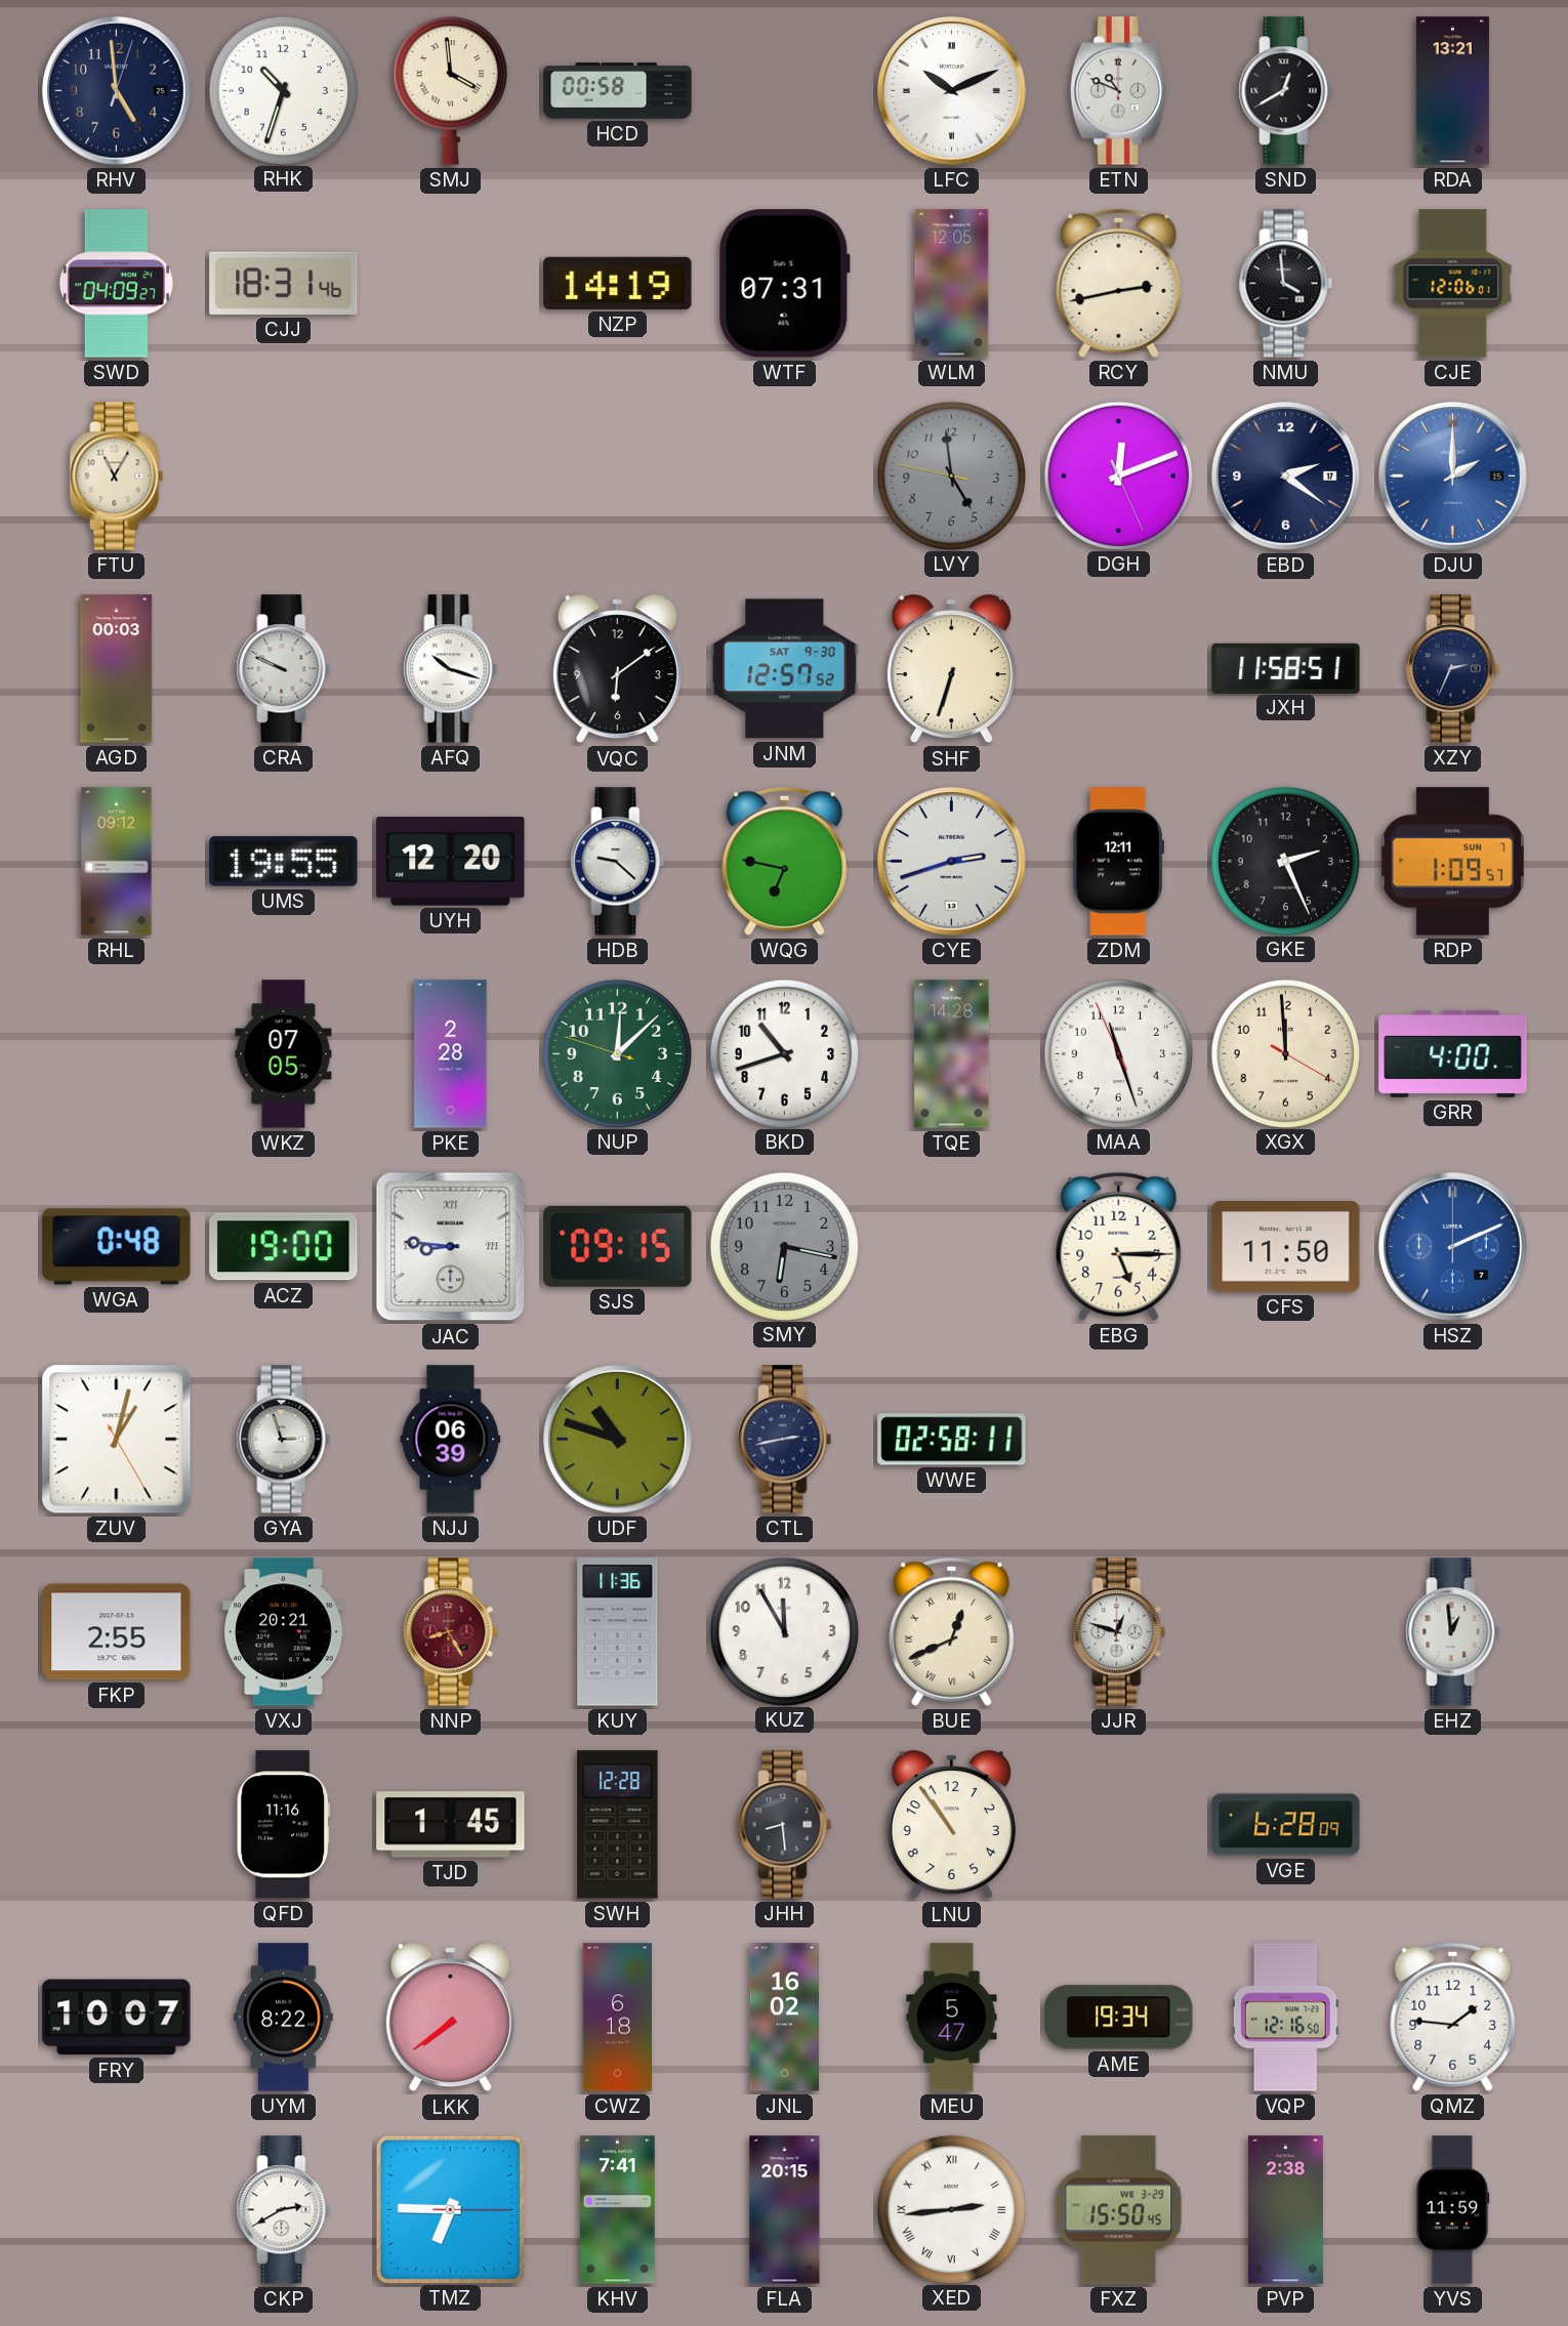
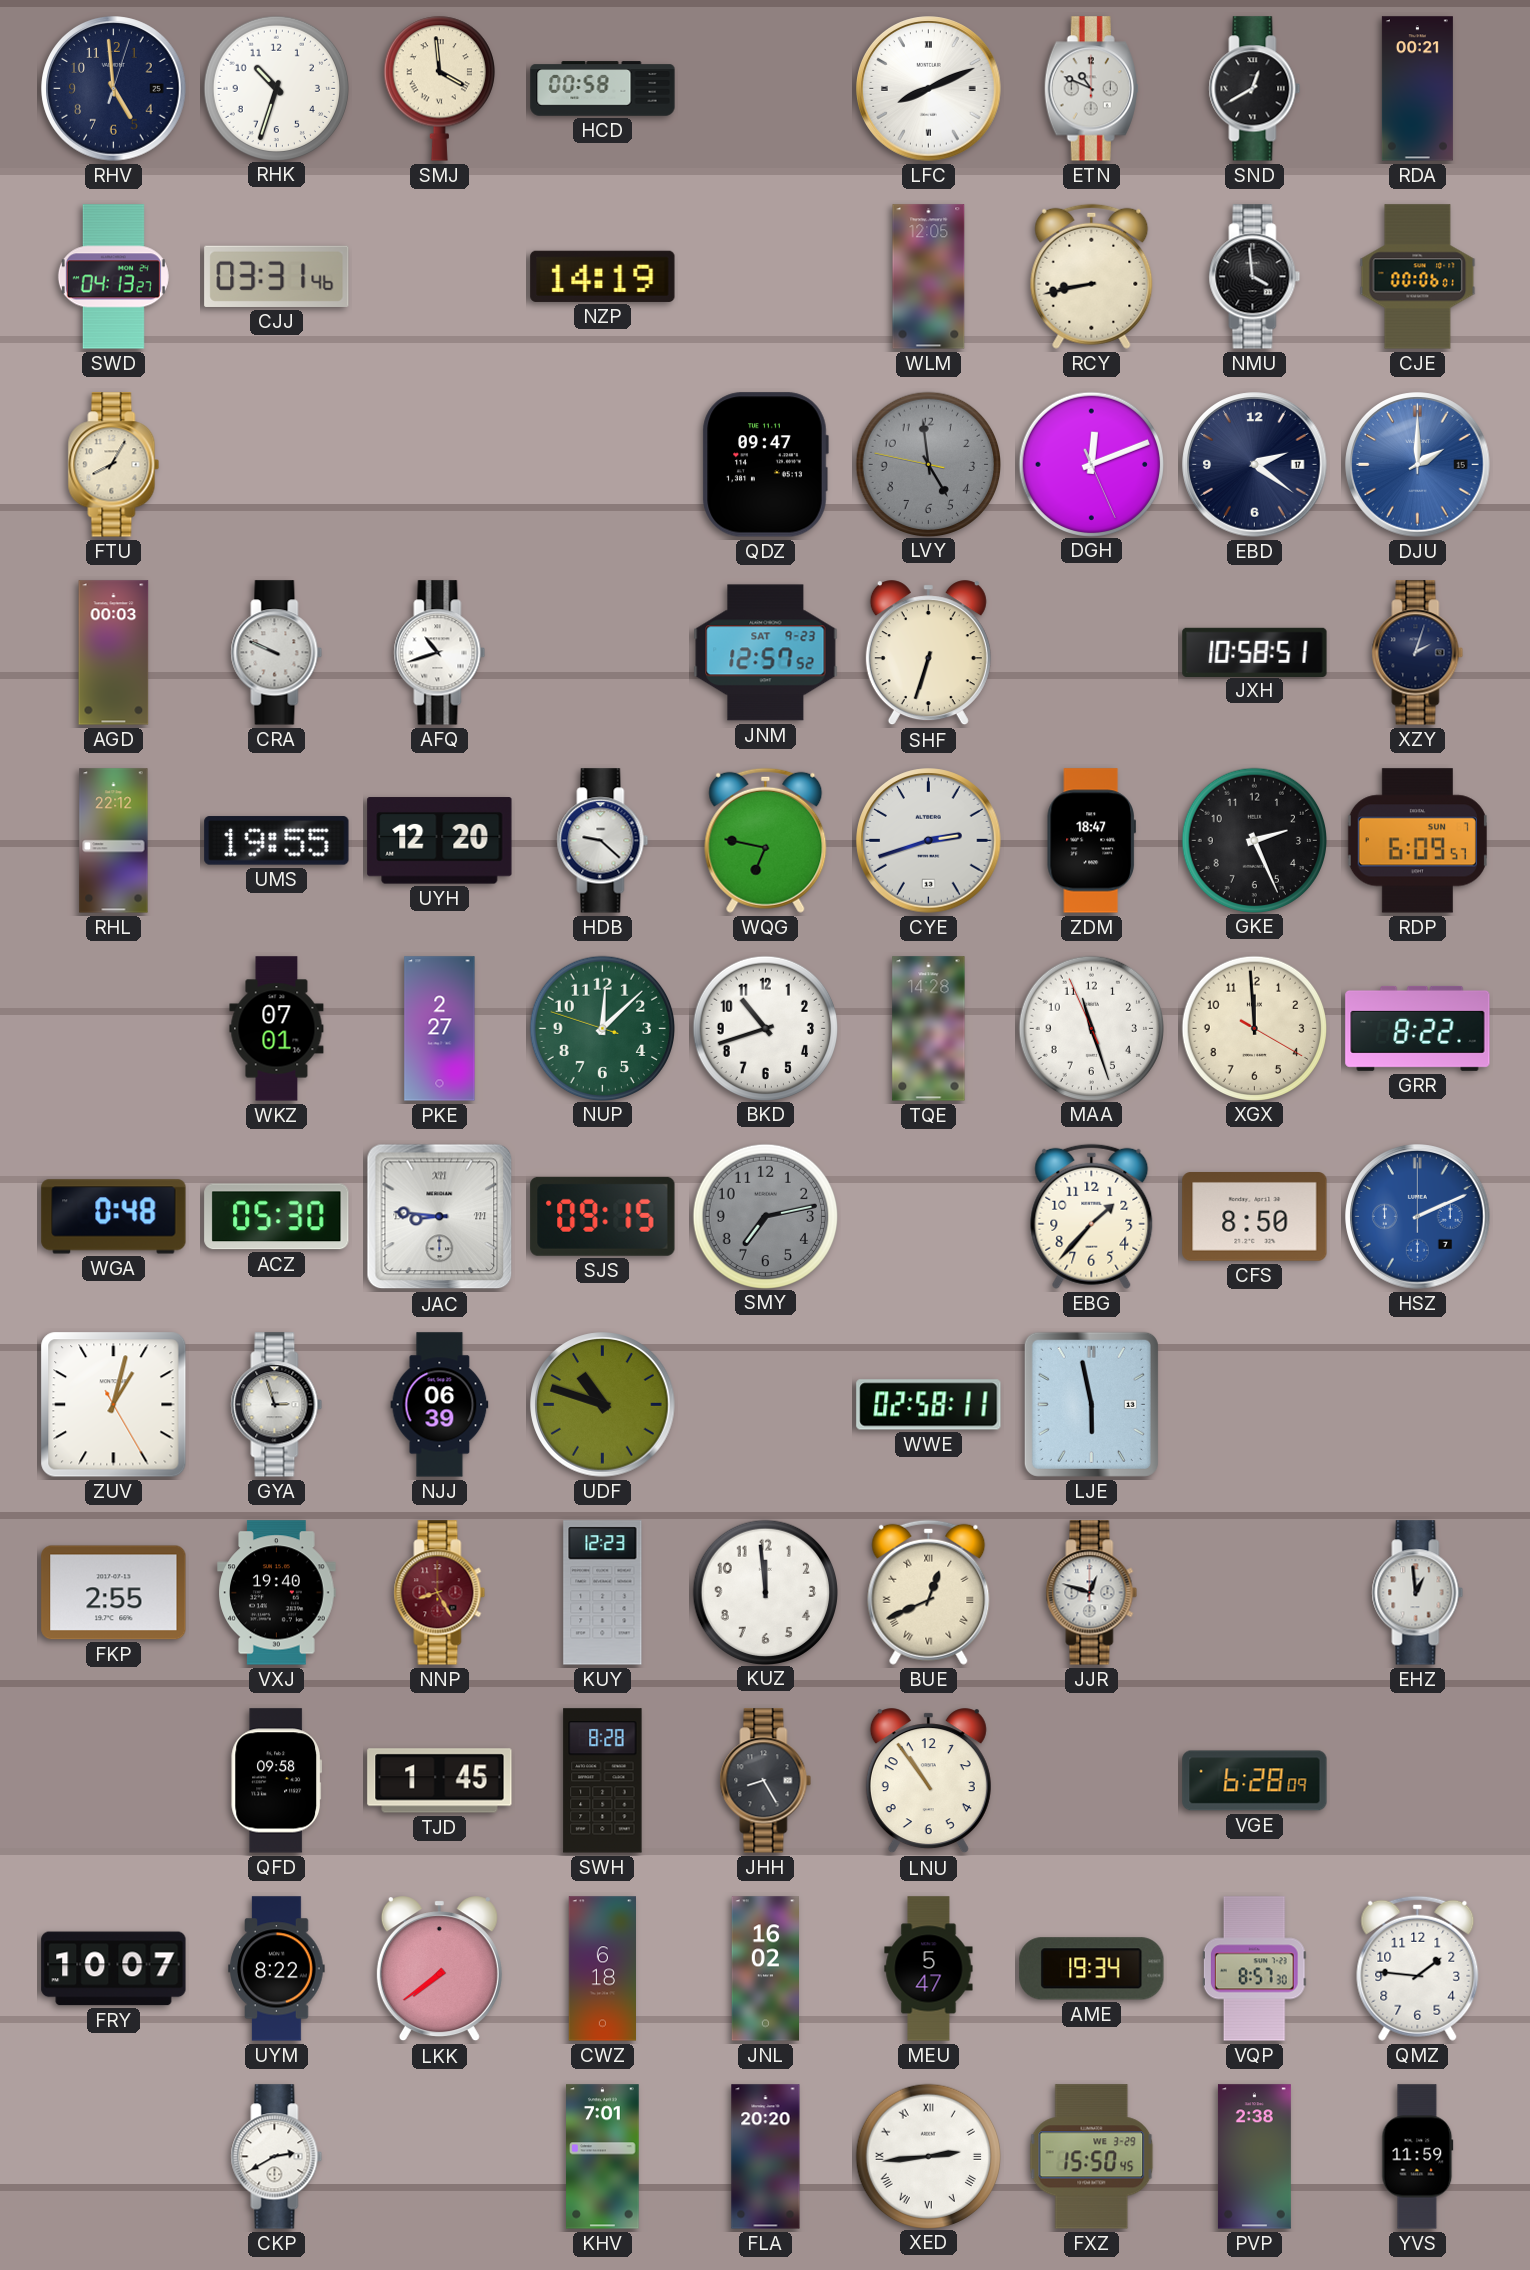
LFC: 10:11 -> 8:11 (929, 89)
RDA: 13:21 -> 00:21 (1417, 89)
SWD: 04:09 -> 04:13 (113, 277)
CJJ: 18:31 -> 03:31 (277, 276)
WTF: 07:31 -> none (785, 284)
RCY: 2:43 -> 8:43 (1092, 276)
CJE: 12:06 -> 00:06 (1418, 277)
FTU: 11:05 -> 8:05 (114, 465)
QDZ: none -> 09:47 (765, 465)
AFQ: 10:18 -> 10:42 (440, 653)
VQC: 6:09 -> none (617, 669)
JNM date: SAT 9-30 -> SAT 9-23 (766, 653)
JXH: 11:58 -> 10:58 (1255, 652)
XZY: 2:34 -> 2:03 (1418, 653)
RHL: 09:12 -> 22:12 (114, 841)
ZDM: 12:11 -> 18:47 (1091, 841)
RDP: 1:09 -> 6:09 (1417, 841)
WKZ: 07:05 -> 07:01 (277, 1029)
PKE: 2:28 -> 2:27 (440, 1029)
GRR: 4:00 -> 8:22 (1418, 1028)
ACZ: 19:00 -> 05:30 (277, 1217)
SMY: 6:17 -> 7:13 (765, 1216)
EBG: 5:15 -> 1:37 (1092, 1216)
CFS: 11:50 -> 8:50 (1255, 1217)
CTL: 2:43 -> none (785, 1440)
LJE: none -> 5:58 (1091, 1404)
VXJ: 20:21 -> 19:40 (277, 1593)
KUY: 11:36 -> 12:23 (603, 1593)
KUZ: 11:55 -> 11:59 (765, 1592)
QFD: 11:16 -> 09:58 (276, 1781)
SWH: 12:28 -> 8:28 (603, 1781)
JHH: 8:29 -> 8:25 (766, 1781)
VQP: 12:16 -> 8:57 (1254, 1969)
TMZ: 6:45 -> none (450, 2209)
KHV: 7:41 -> 7:01 (603, 2157)
FLA: 20:15 -> 20:20 (766, 2157)
